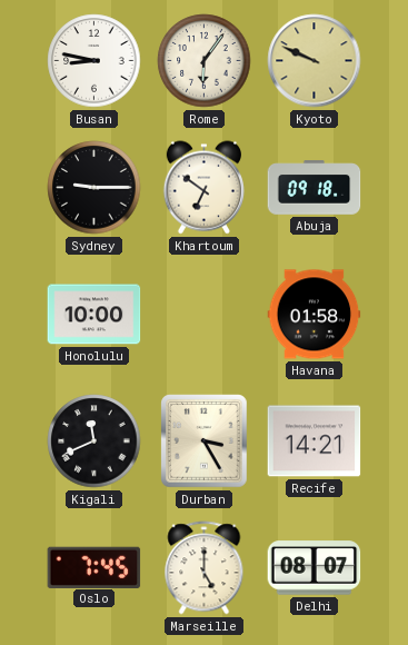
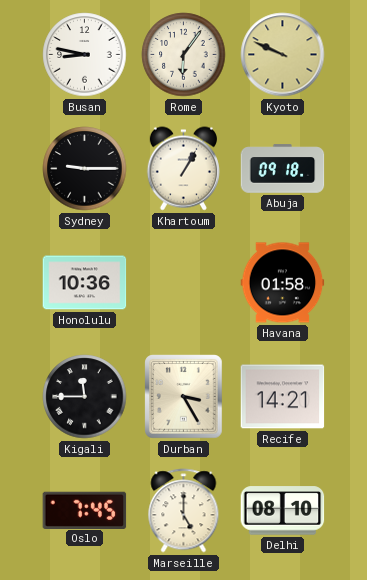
Khartoum: 6:51 -> 1:05 (183, 169)
Honolulu: 10:00 -> 10:36 (85, 283)
Kigali: 11:41 -> 11:45 (85, 397)
Delhi: 08:07 -> 08:10 (283, 511)
